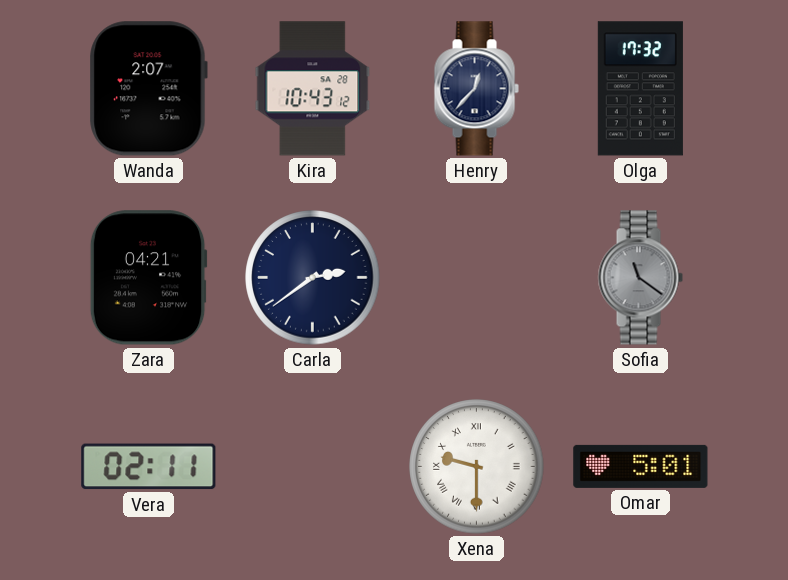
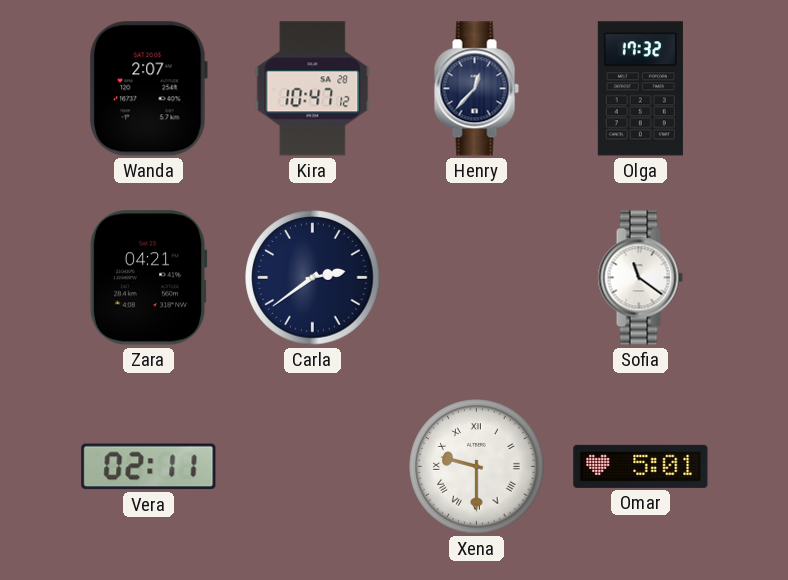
Kira: 10:43 -> 10:47 (313, 89)
Sofia dial: grey -> white (640, 278)
